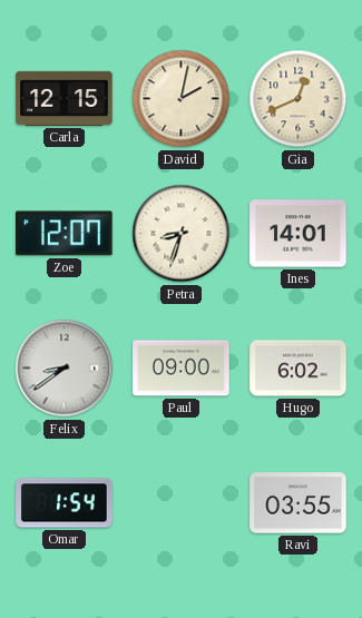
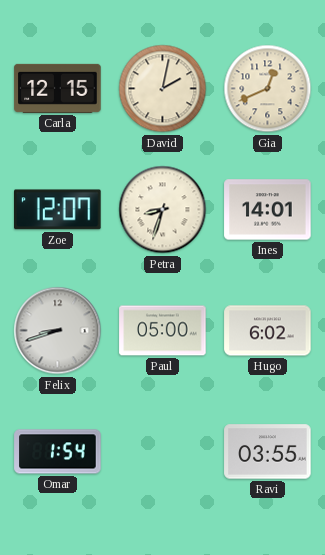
Felix: 8:39 -> 8:42 (58, 331)
Paul: 09:00 -> 05:00 (163, 331)
